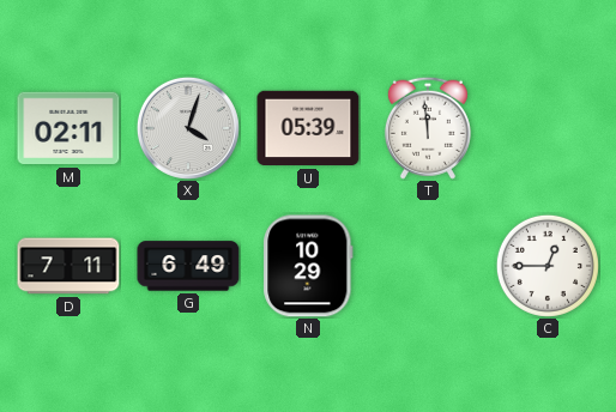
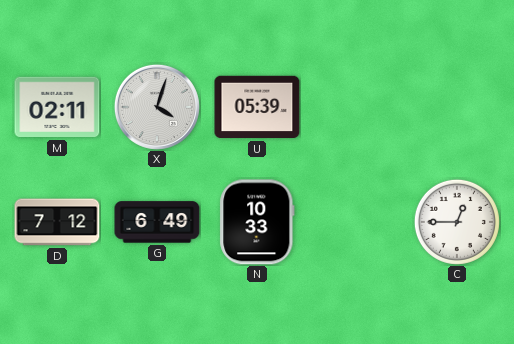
T: 11:59 -> none (428, 128)
D: 7:11 -> 7:12 (57, 222)
N: 10:29 -> 10:33 (257, 222)
